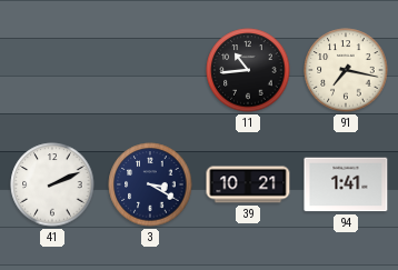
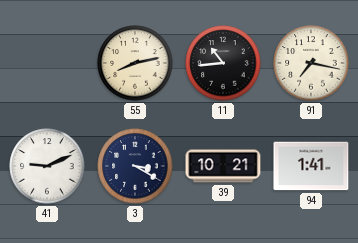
55: none -> 8:13 (135, 63)
41: 2:11 -> 9:11 (47, 166)
